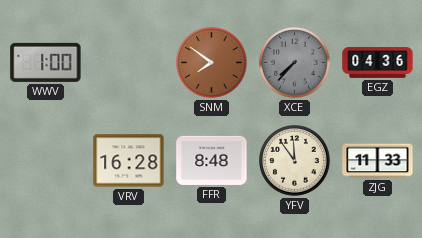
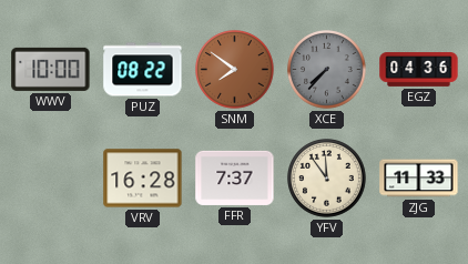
WWV: 1:00 -> 10:00 (51, 69)
PUZ: none -> 08:22 (143, 70)
FFR: 8:48 -> 7:37 (235, 177)
